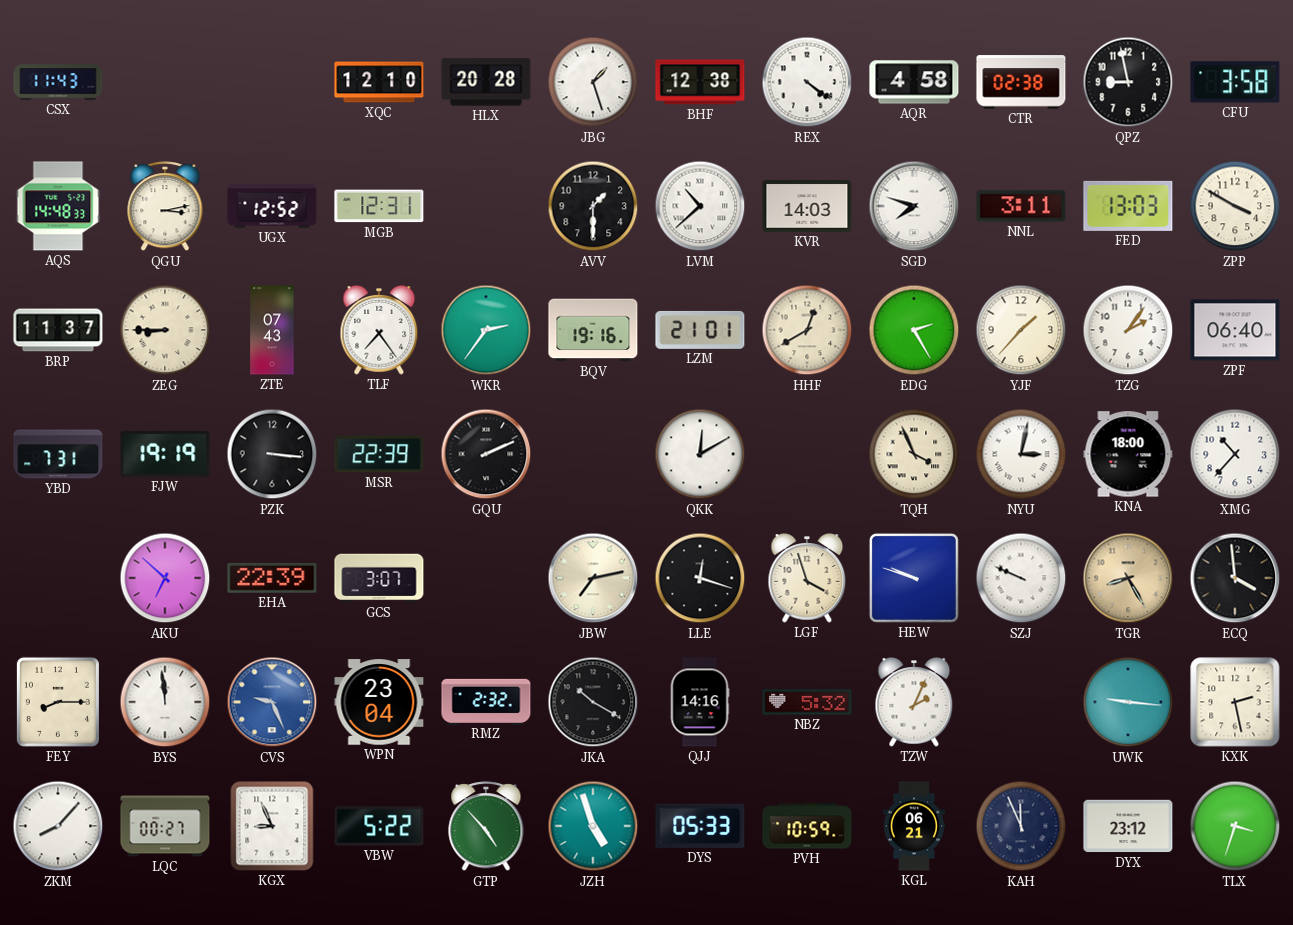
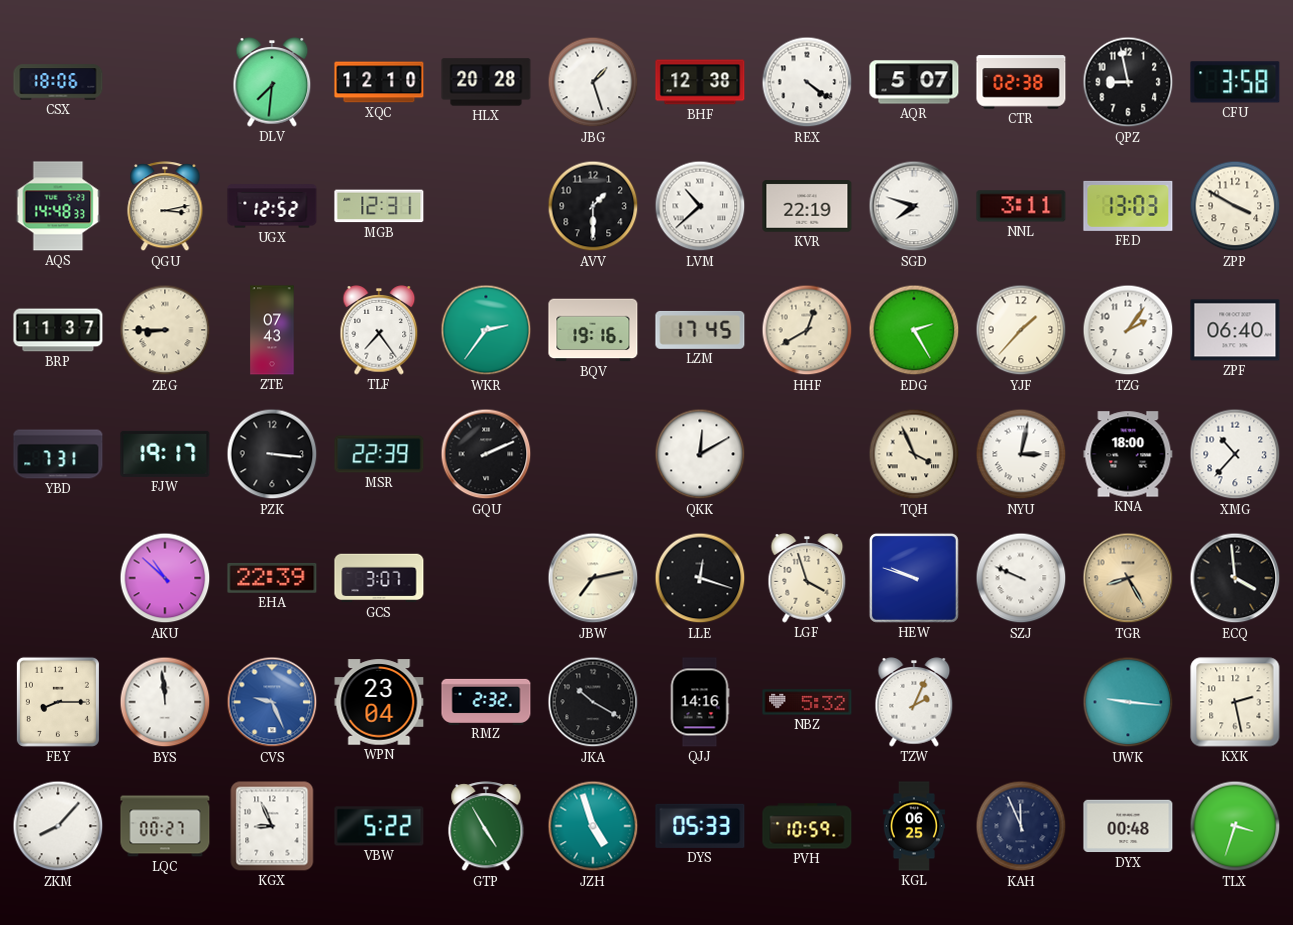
CSX: 11:43 -> 18:06 (58, 82)
DLV: none -> 7:31 (272, 82)
AQR: 4:58 -> 5:07 (914, 82)
KVR: 14:03 -> 22:19 (807, 206)
LZM: 21:01 -> 17:45 (700, 330)
FJW: 19:19 -> 19:17 (165, 454)
AKU: 6:52 -> 10:52 (165, 578)
GTP: 4:53 -> 4:55 (486, 827)
KGL: 06:21 -> 06:25 (914, 826)
DYX: 23:12 -> 00:48 (1128, 826)
